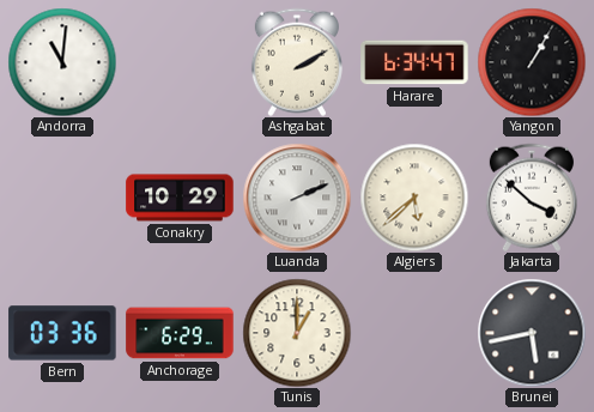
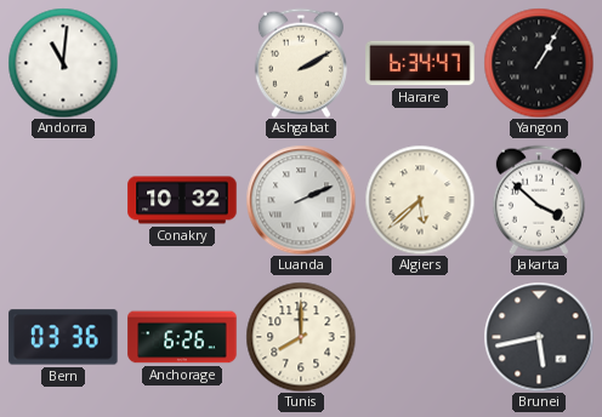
Conakry: 10:29 -> 10:32 (182, 200)
Anchorage: 6:29 -> 6:26 (182, 337)
Tunis: 1:00 -> 8:00 (301, 337)
